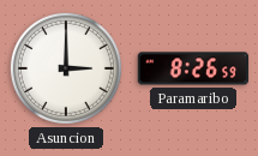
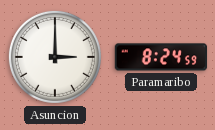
Paramaribo: 8:26 -> 8:24 (161, 57)
